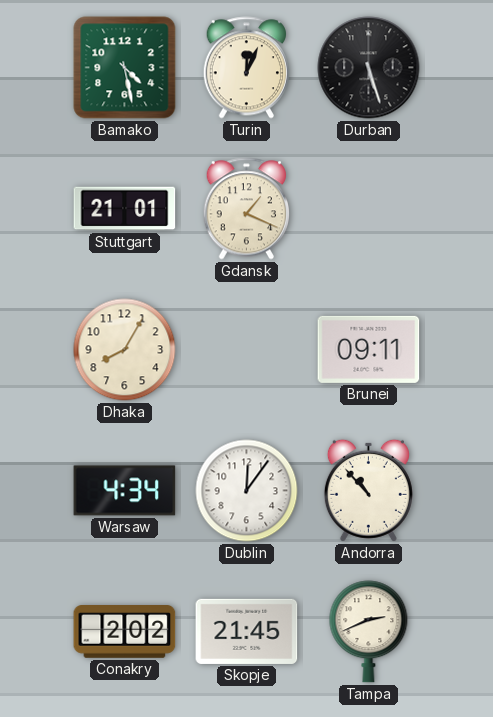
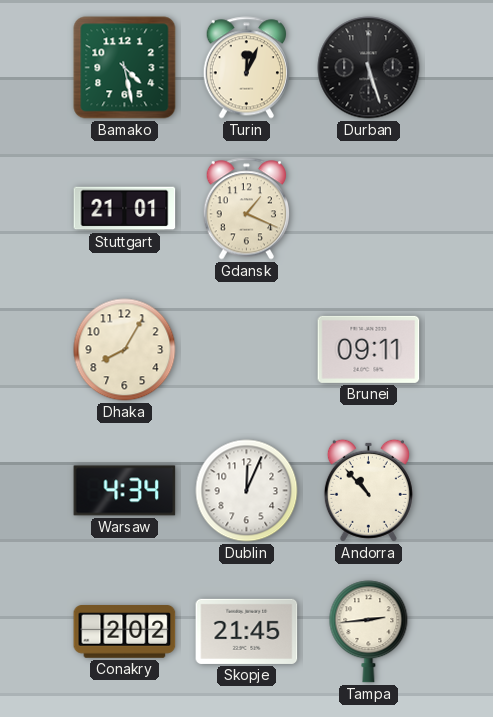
Dublin: 12:06 -> 12:04 (247, 491)
Tampa: 2:41 -> 2:44 (369, 632)
